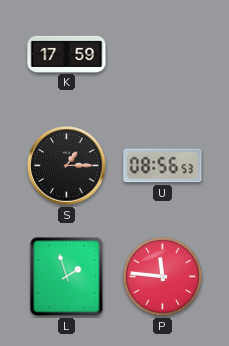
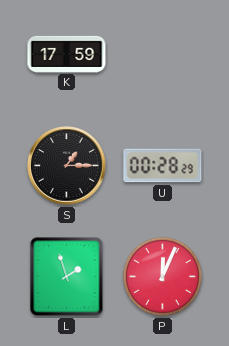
U: 08:56 -> 00:28 (163, 166)
P: 11:46 -> 12:04 (162, 276)
